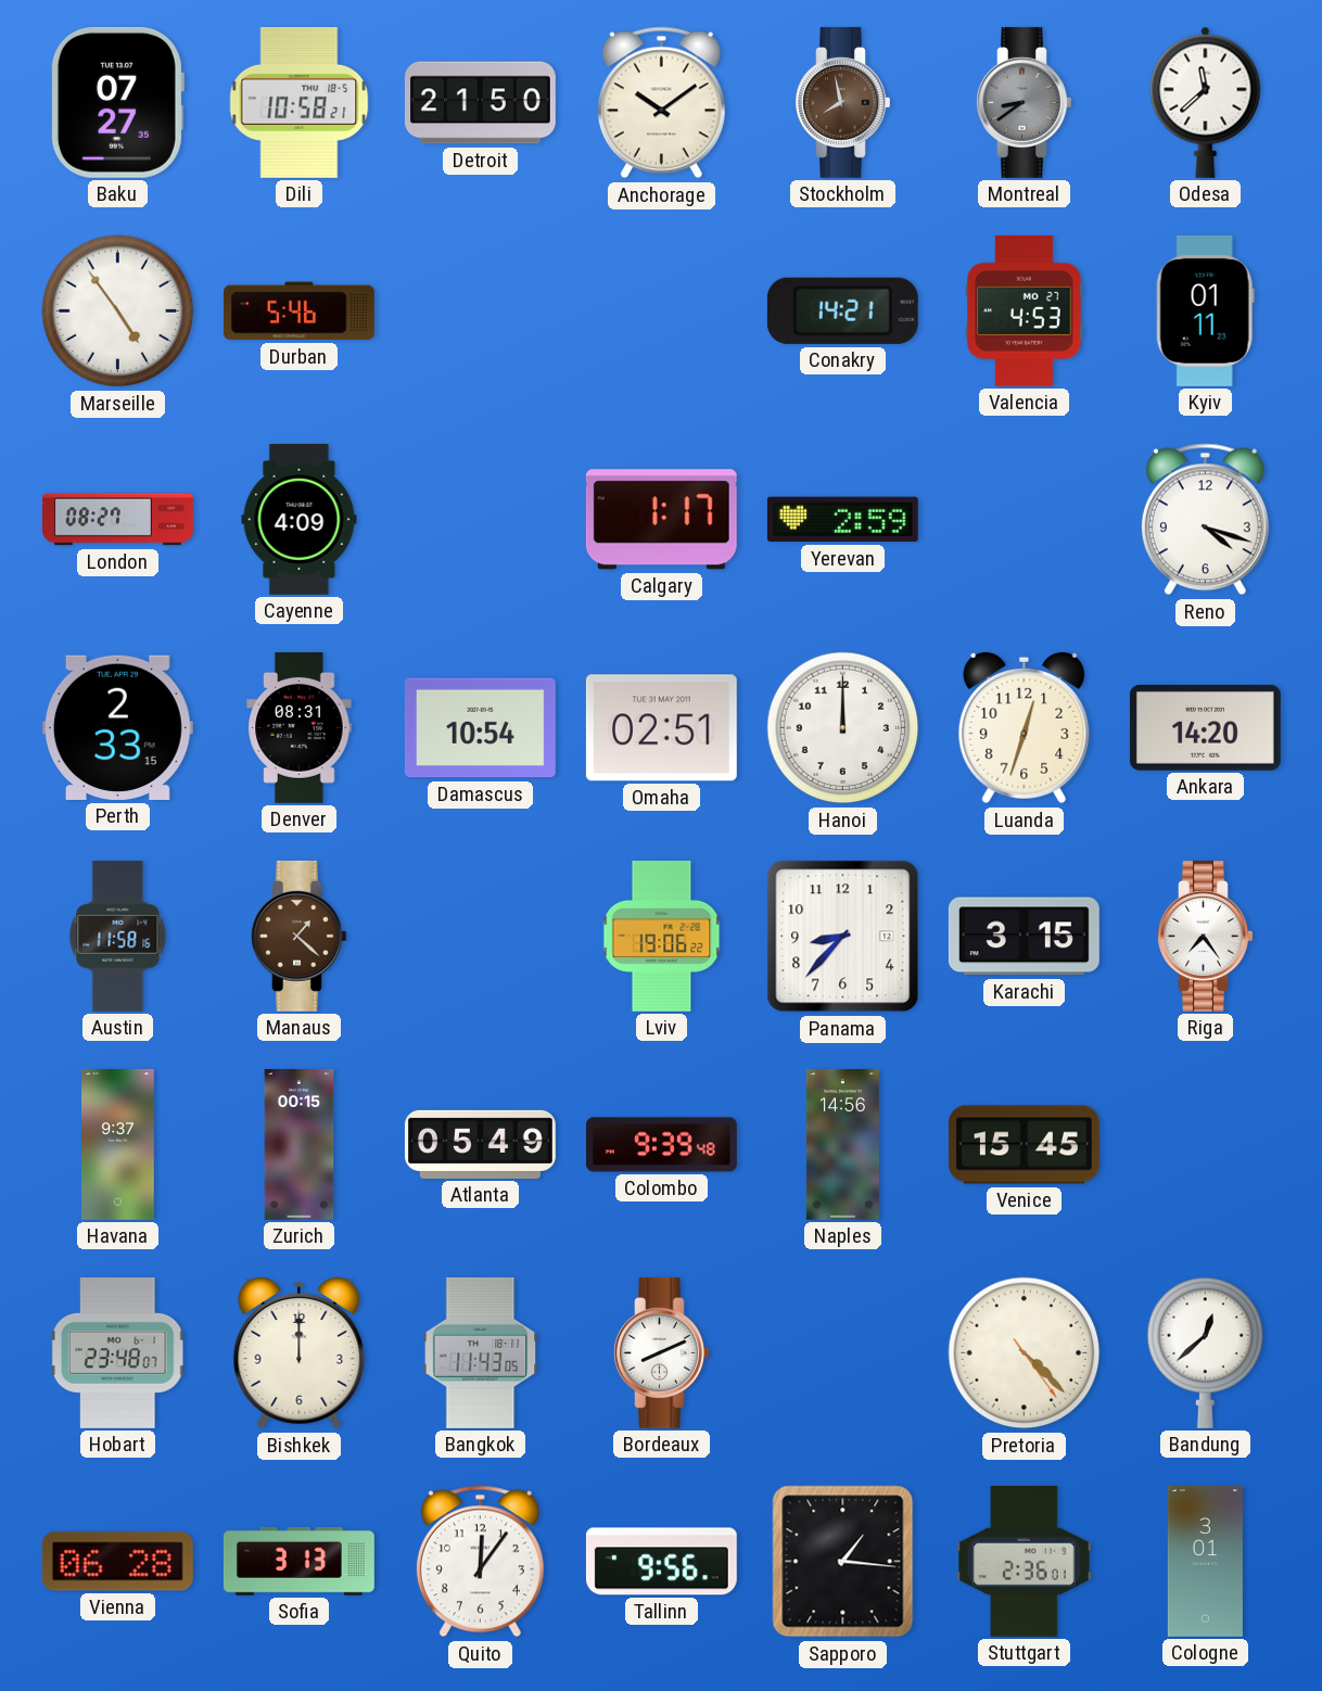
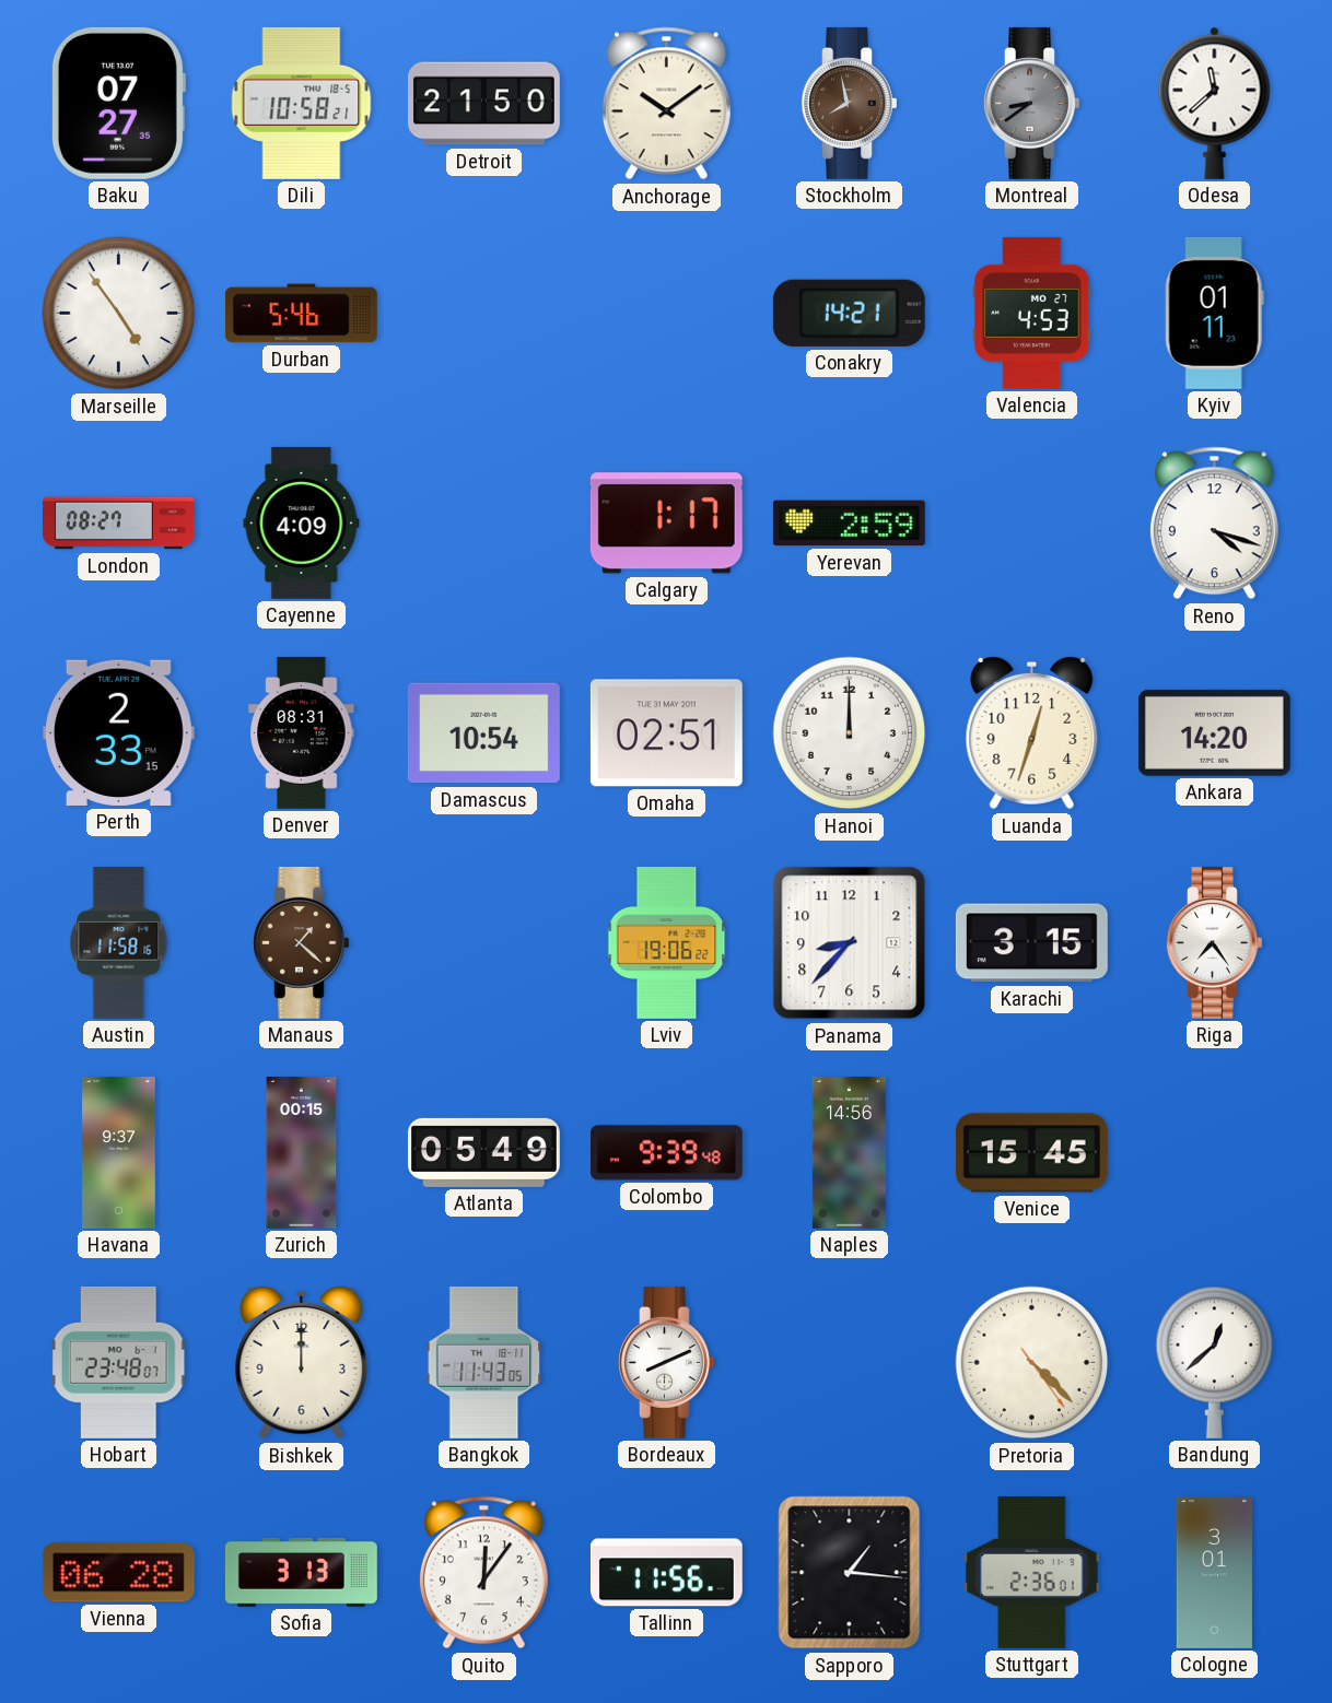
Tallinn: 9:56 -> 11:56 (666, 1573)
